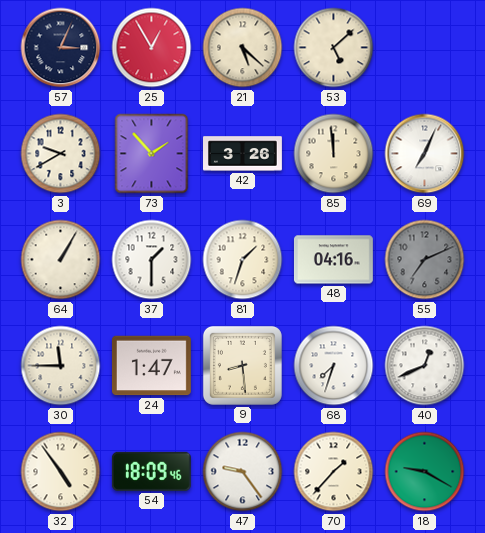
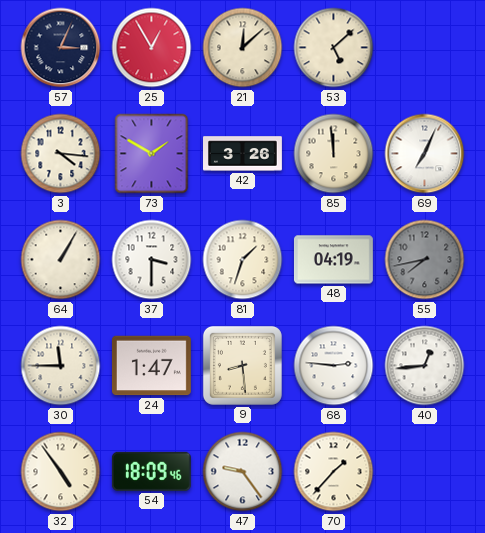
21: 5:22 -> 12:08 (243, 48)
3: 9:40 -> 4:16 (61, 154)
73: 1:53 -> 1:50 (152, 154)
37: 1:30 -> 3:30 (152, 260)
48: 04:16 -> 04:19 (333, 260)
55: 7:11 -> 7:43 (425, 260)
68: 7:33 -> 2:46 (334, 366)
40: 12:41 -> 12:44 (425, 366)
18: 9:20 -> none (425, 472)
